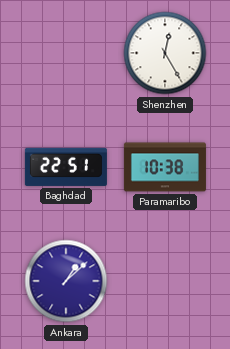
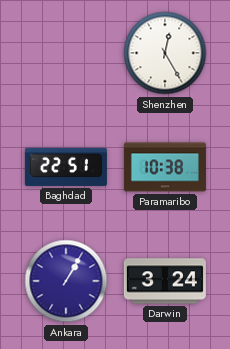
Ankara: 1:08 -> 1:05 (66, 281)
Darwin: none -> 3:24 (165, 281)
